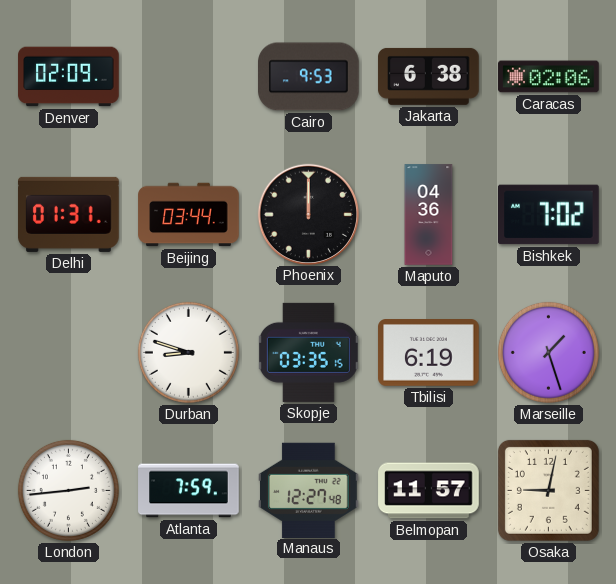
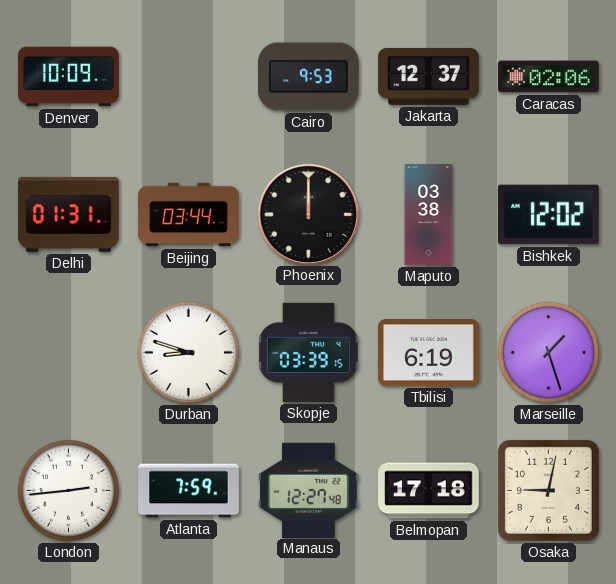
Denver: 02:09 -> 10:09 (69, 77)
Jakarta: 6:38 -> 12:37 (429, 76)
Maputo: 04:36 -> 03:38 (429, 215)
Bishkek: 7:02 -> 12:02 (549, 215)
Skopje: 03:35 -> 03:39 (308, 352)
Belmopan: 11:57 -> 17:18 (429, 491)
